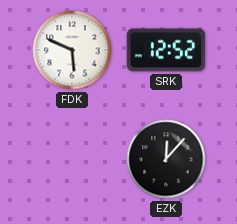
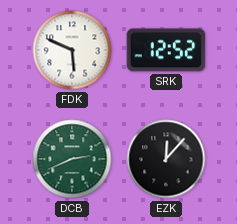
DCB: none -> 2:41 (72, 159)
